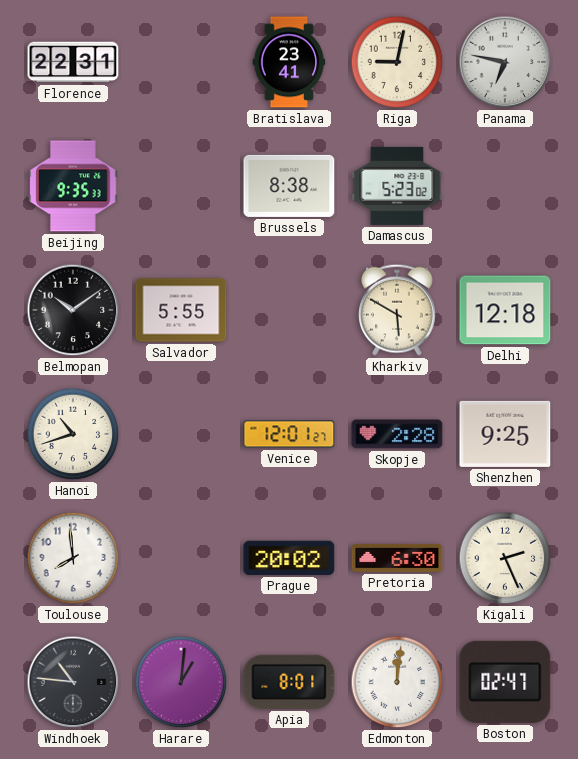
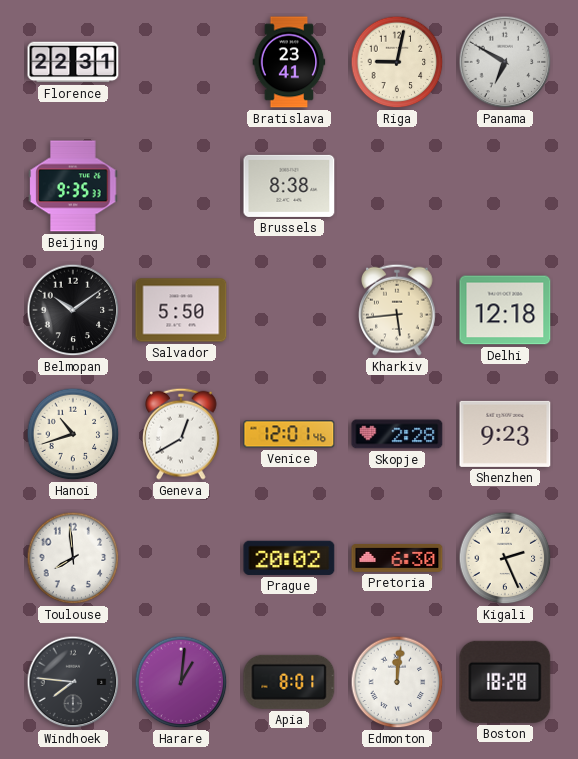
Panama: 6:47 -> 6:50 (505, 62)
Damascus: 5:23 -> none (397, 186)
Salvador: 5:55 -> 5:50 (181, 310)
Kharkiv: 5:50 -> 5:44 (398, 310)
Geneva: none -> 12:40 (182, 434)
Venice: 12:01:27 -> 12:01:46 (289, 434)
Shenzhen: 9:25 -> 9:23 (505, 434)
Windhoek: 10:46 -> 7:46 (73, 682)
Boston: 02:47 -> 18:28 (505, 682)
